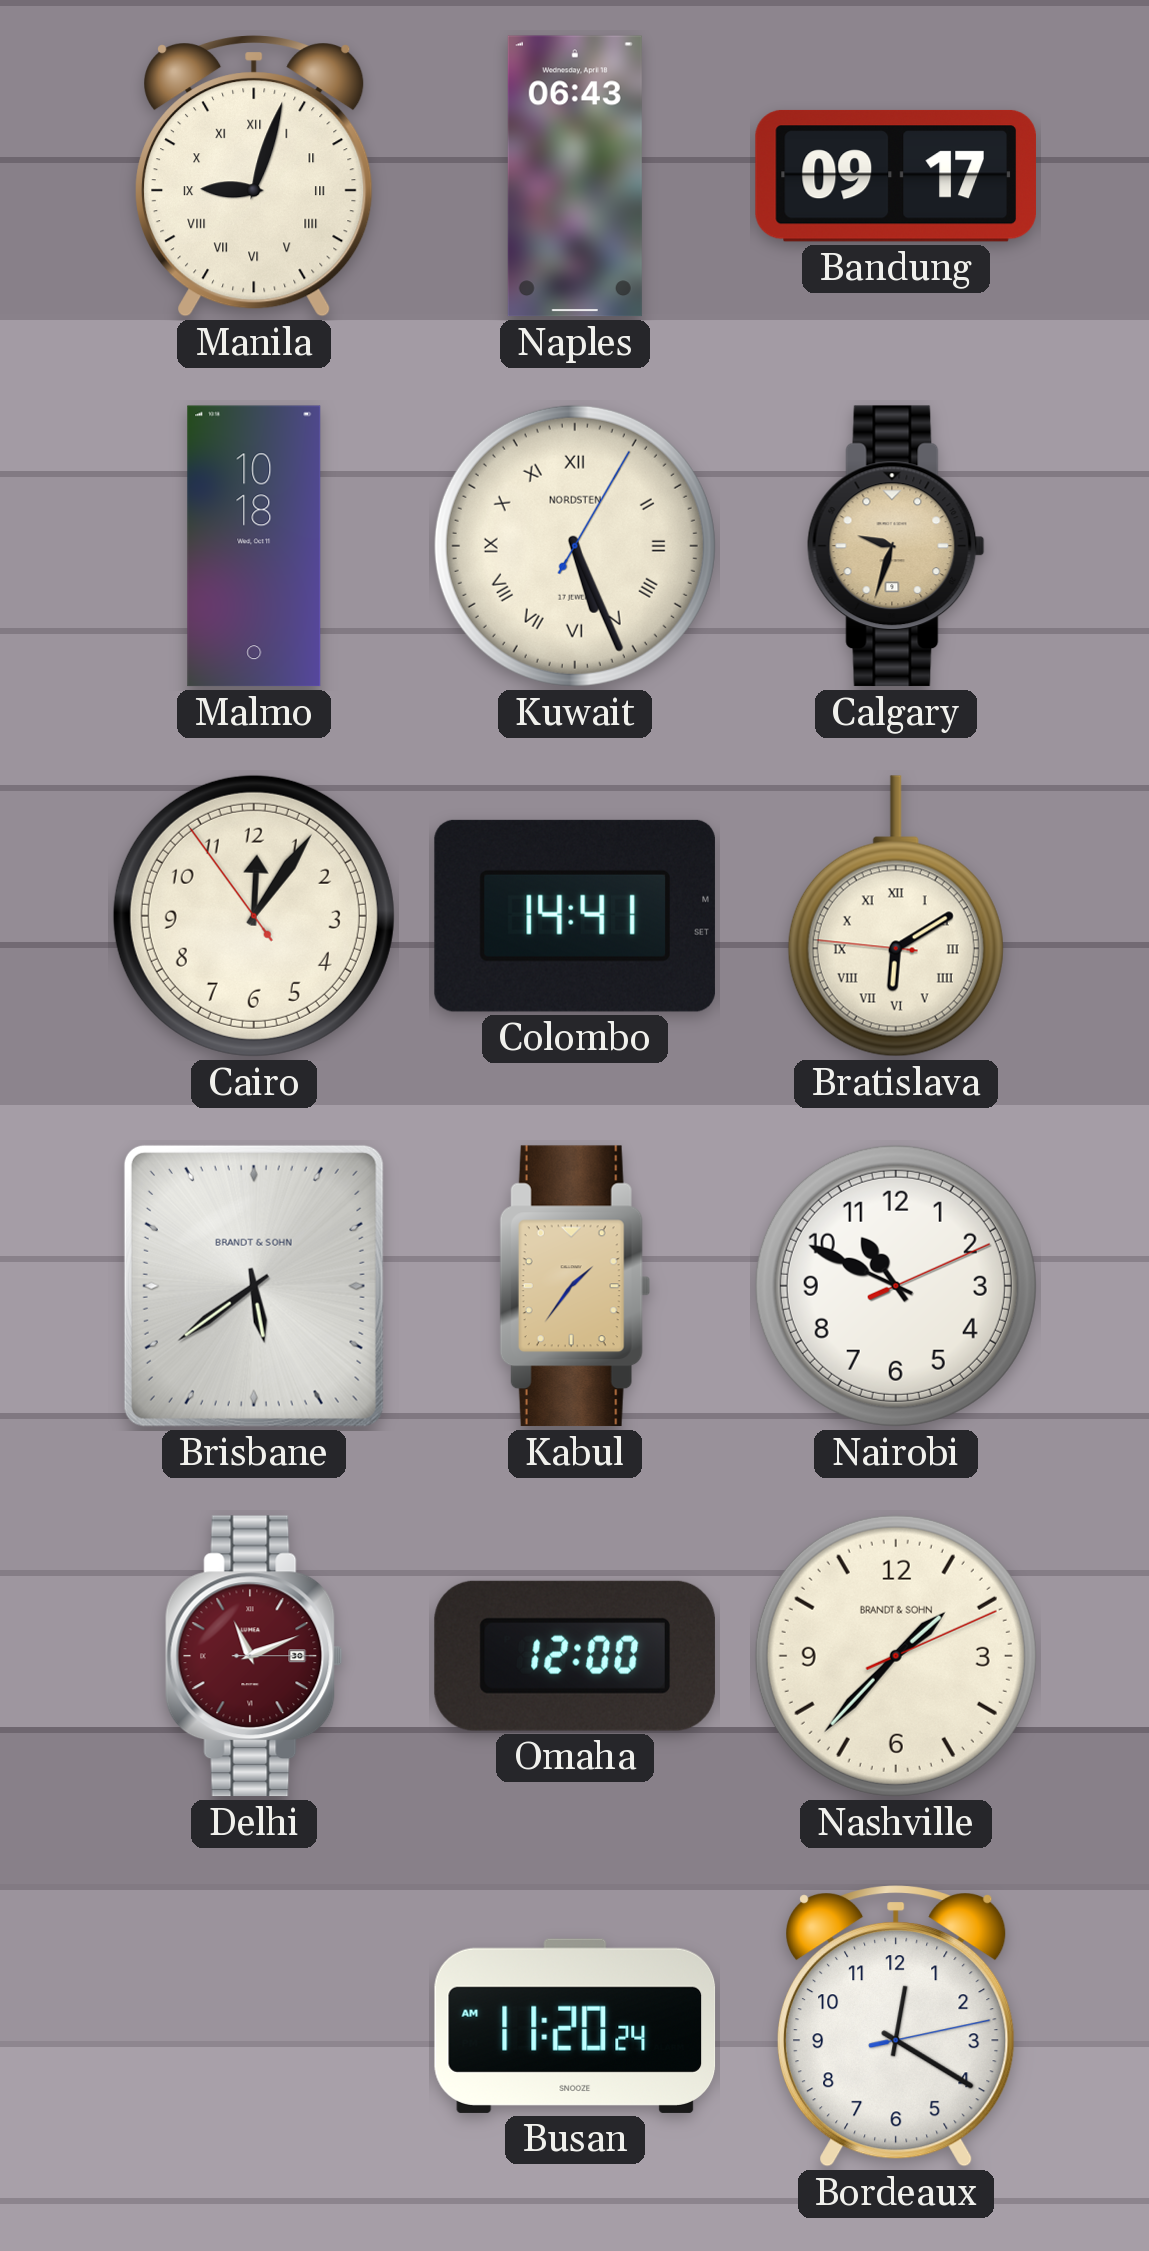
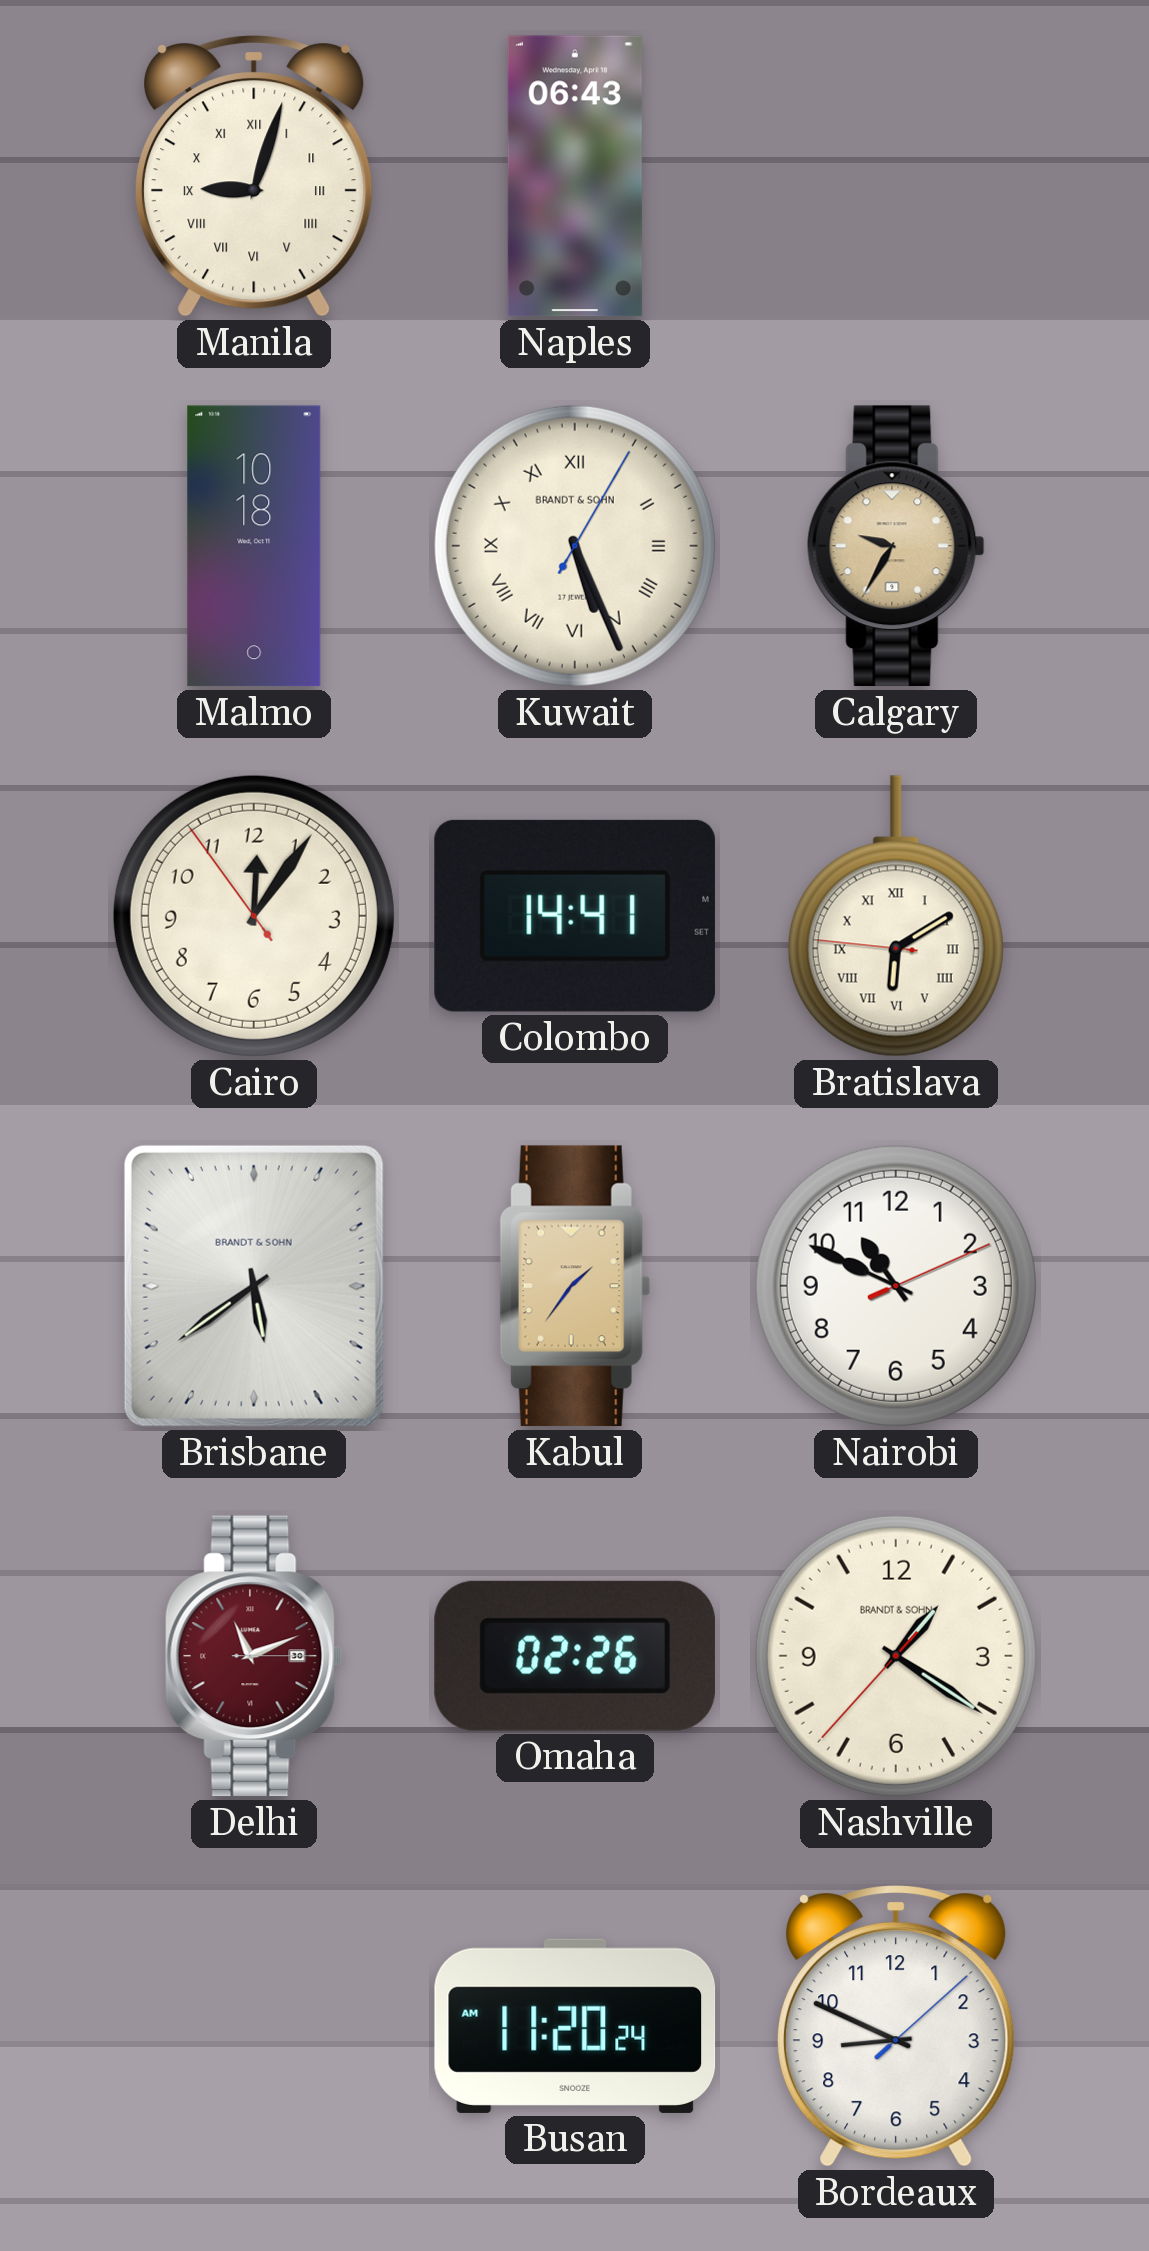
Bandung: 09:17 -> none (896, 176)
Kuwait brand: NORDSTEN -> BRANDT & SOHN (575, 546)
Calgary: 9:33 -> 9:35 (896, 546)
Omaha: 12:00 -> 02:26 (575, 1656)
Nashville: 1:37 -> 1:20 (896, 1656)
Bordeaux: 12:20 -> 8:49 (896, 2026)
